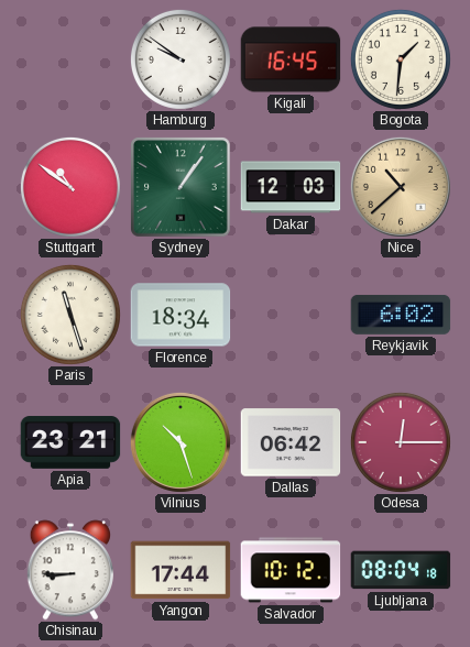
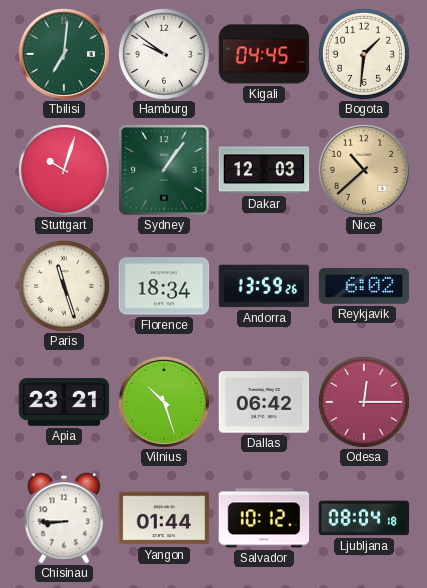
Tbilisi: none -> 7:01 (64, 54)
Kigali: 16:45 -> 04:45 (264, 54)
Stuttgart: 10:51 -> 10:03 (64, 170)
Andorra: none -> 13:59 (264, 286)
Yangon: 17:44 -> 01:44 (164, 518)
